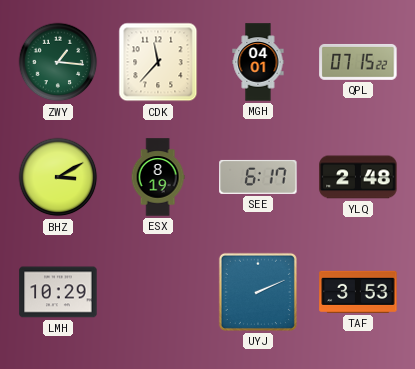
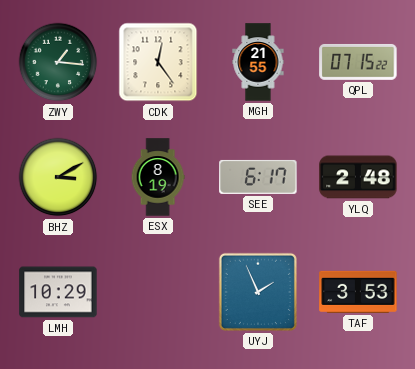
CDK: 11:37 -> 12:24 (158, 62)
MGH: 04:01 -> 21:55 (258, 62)
UYJ: 2:11 -> 1:56 (258, 292)
